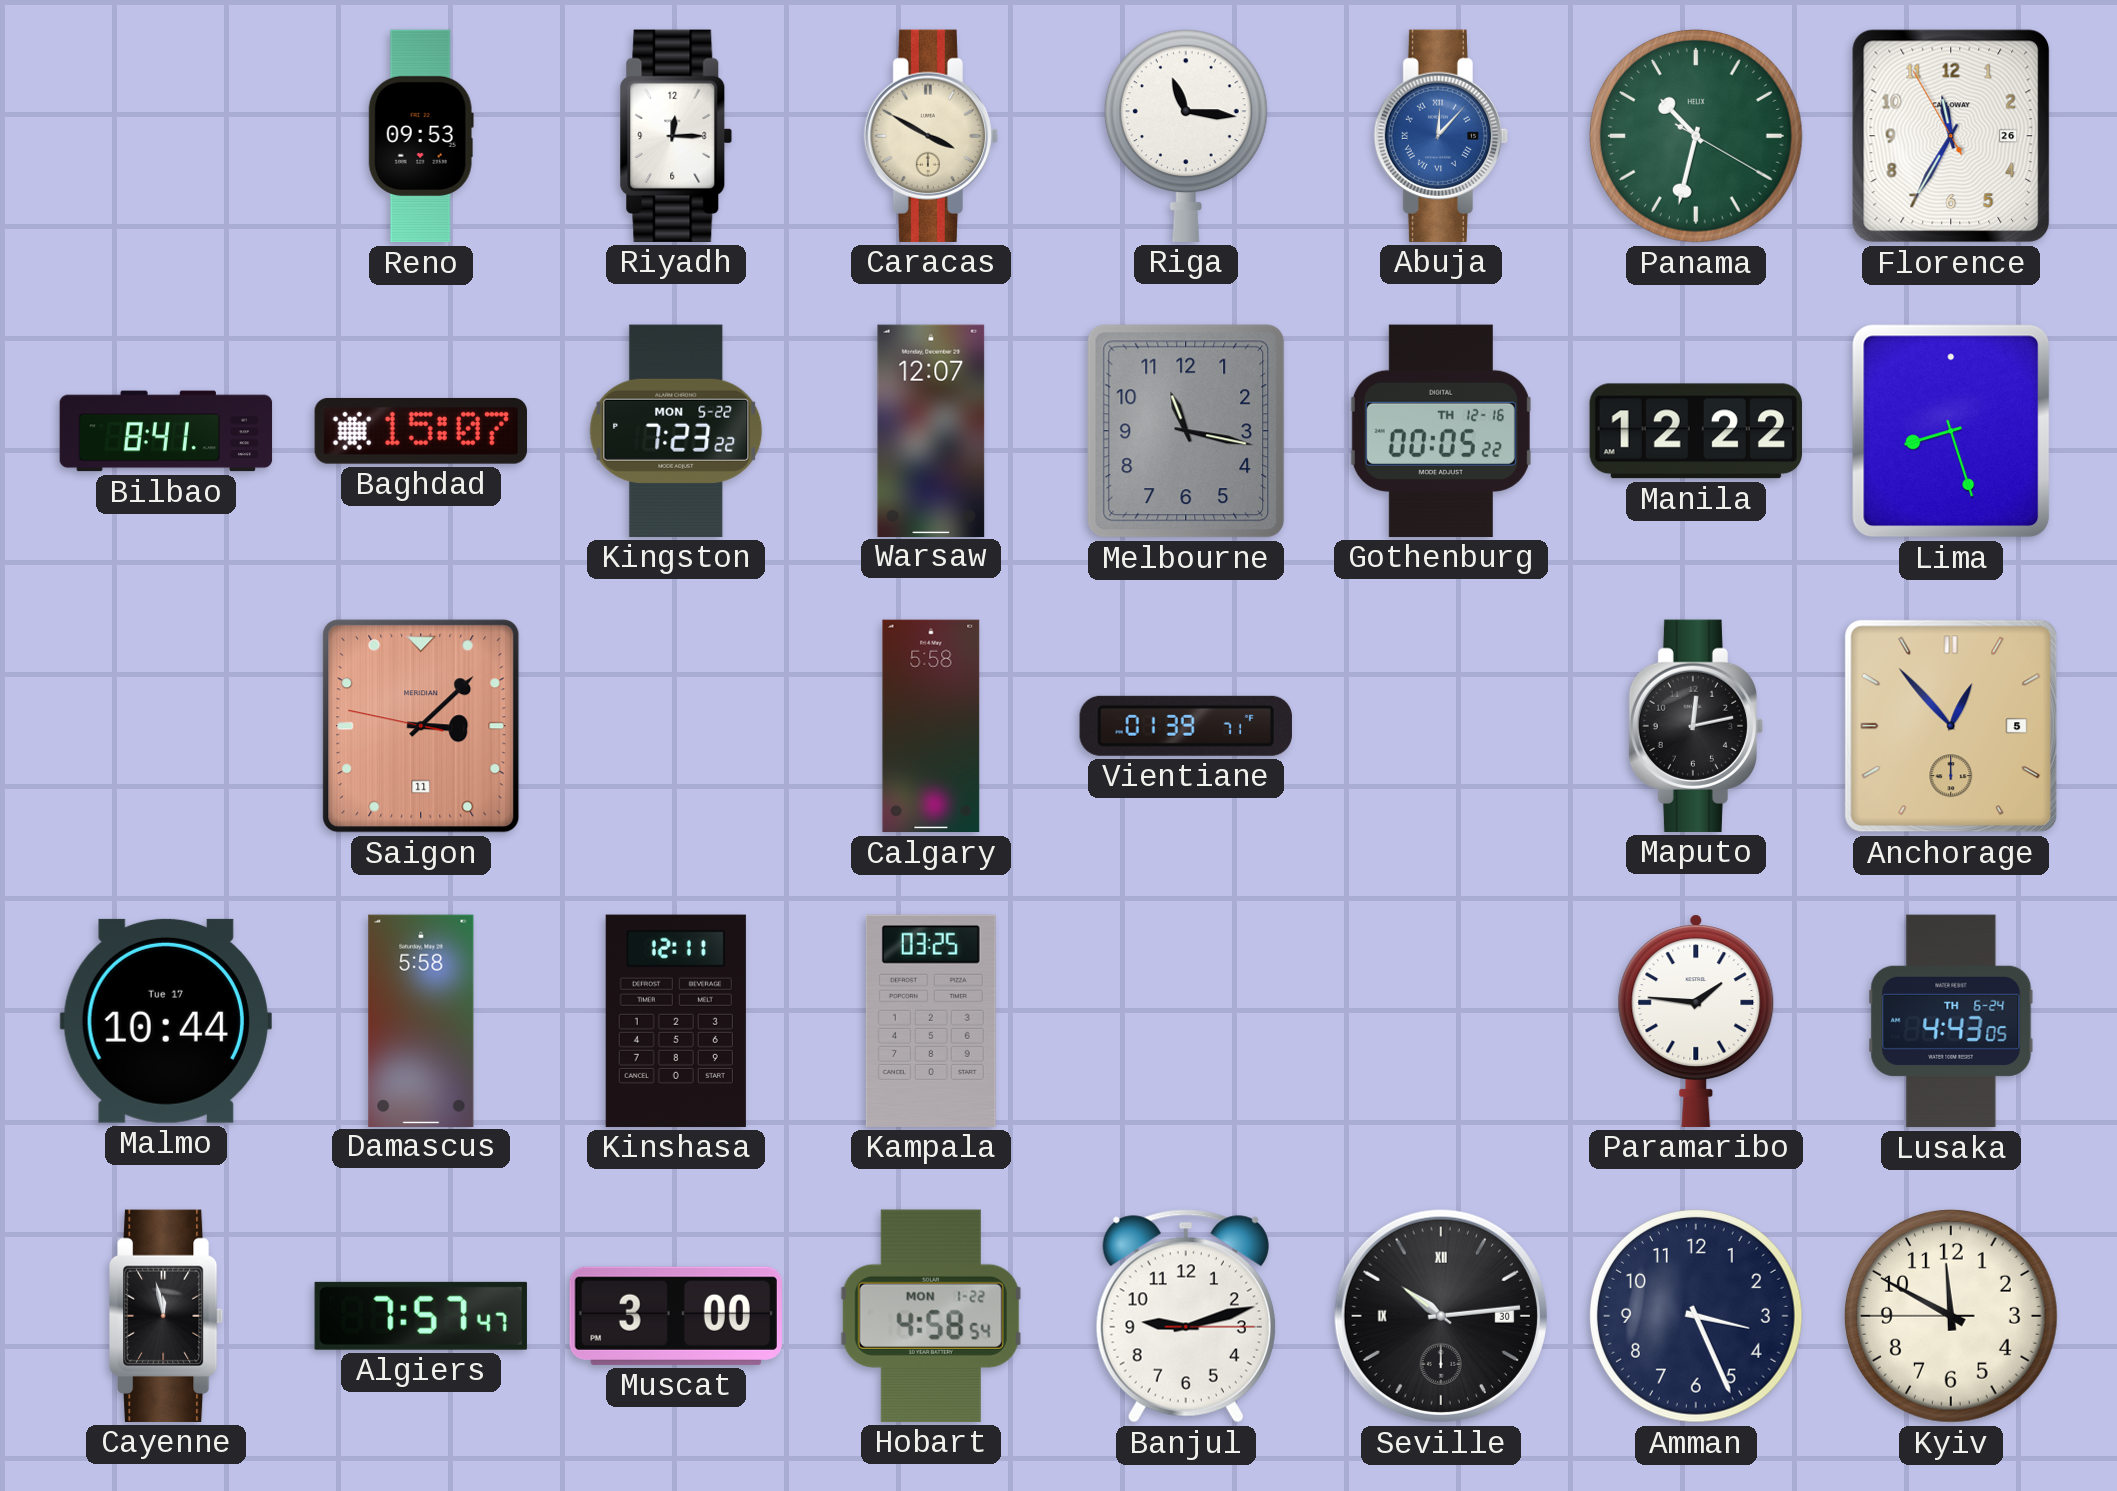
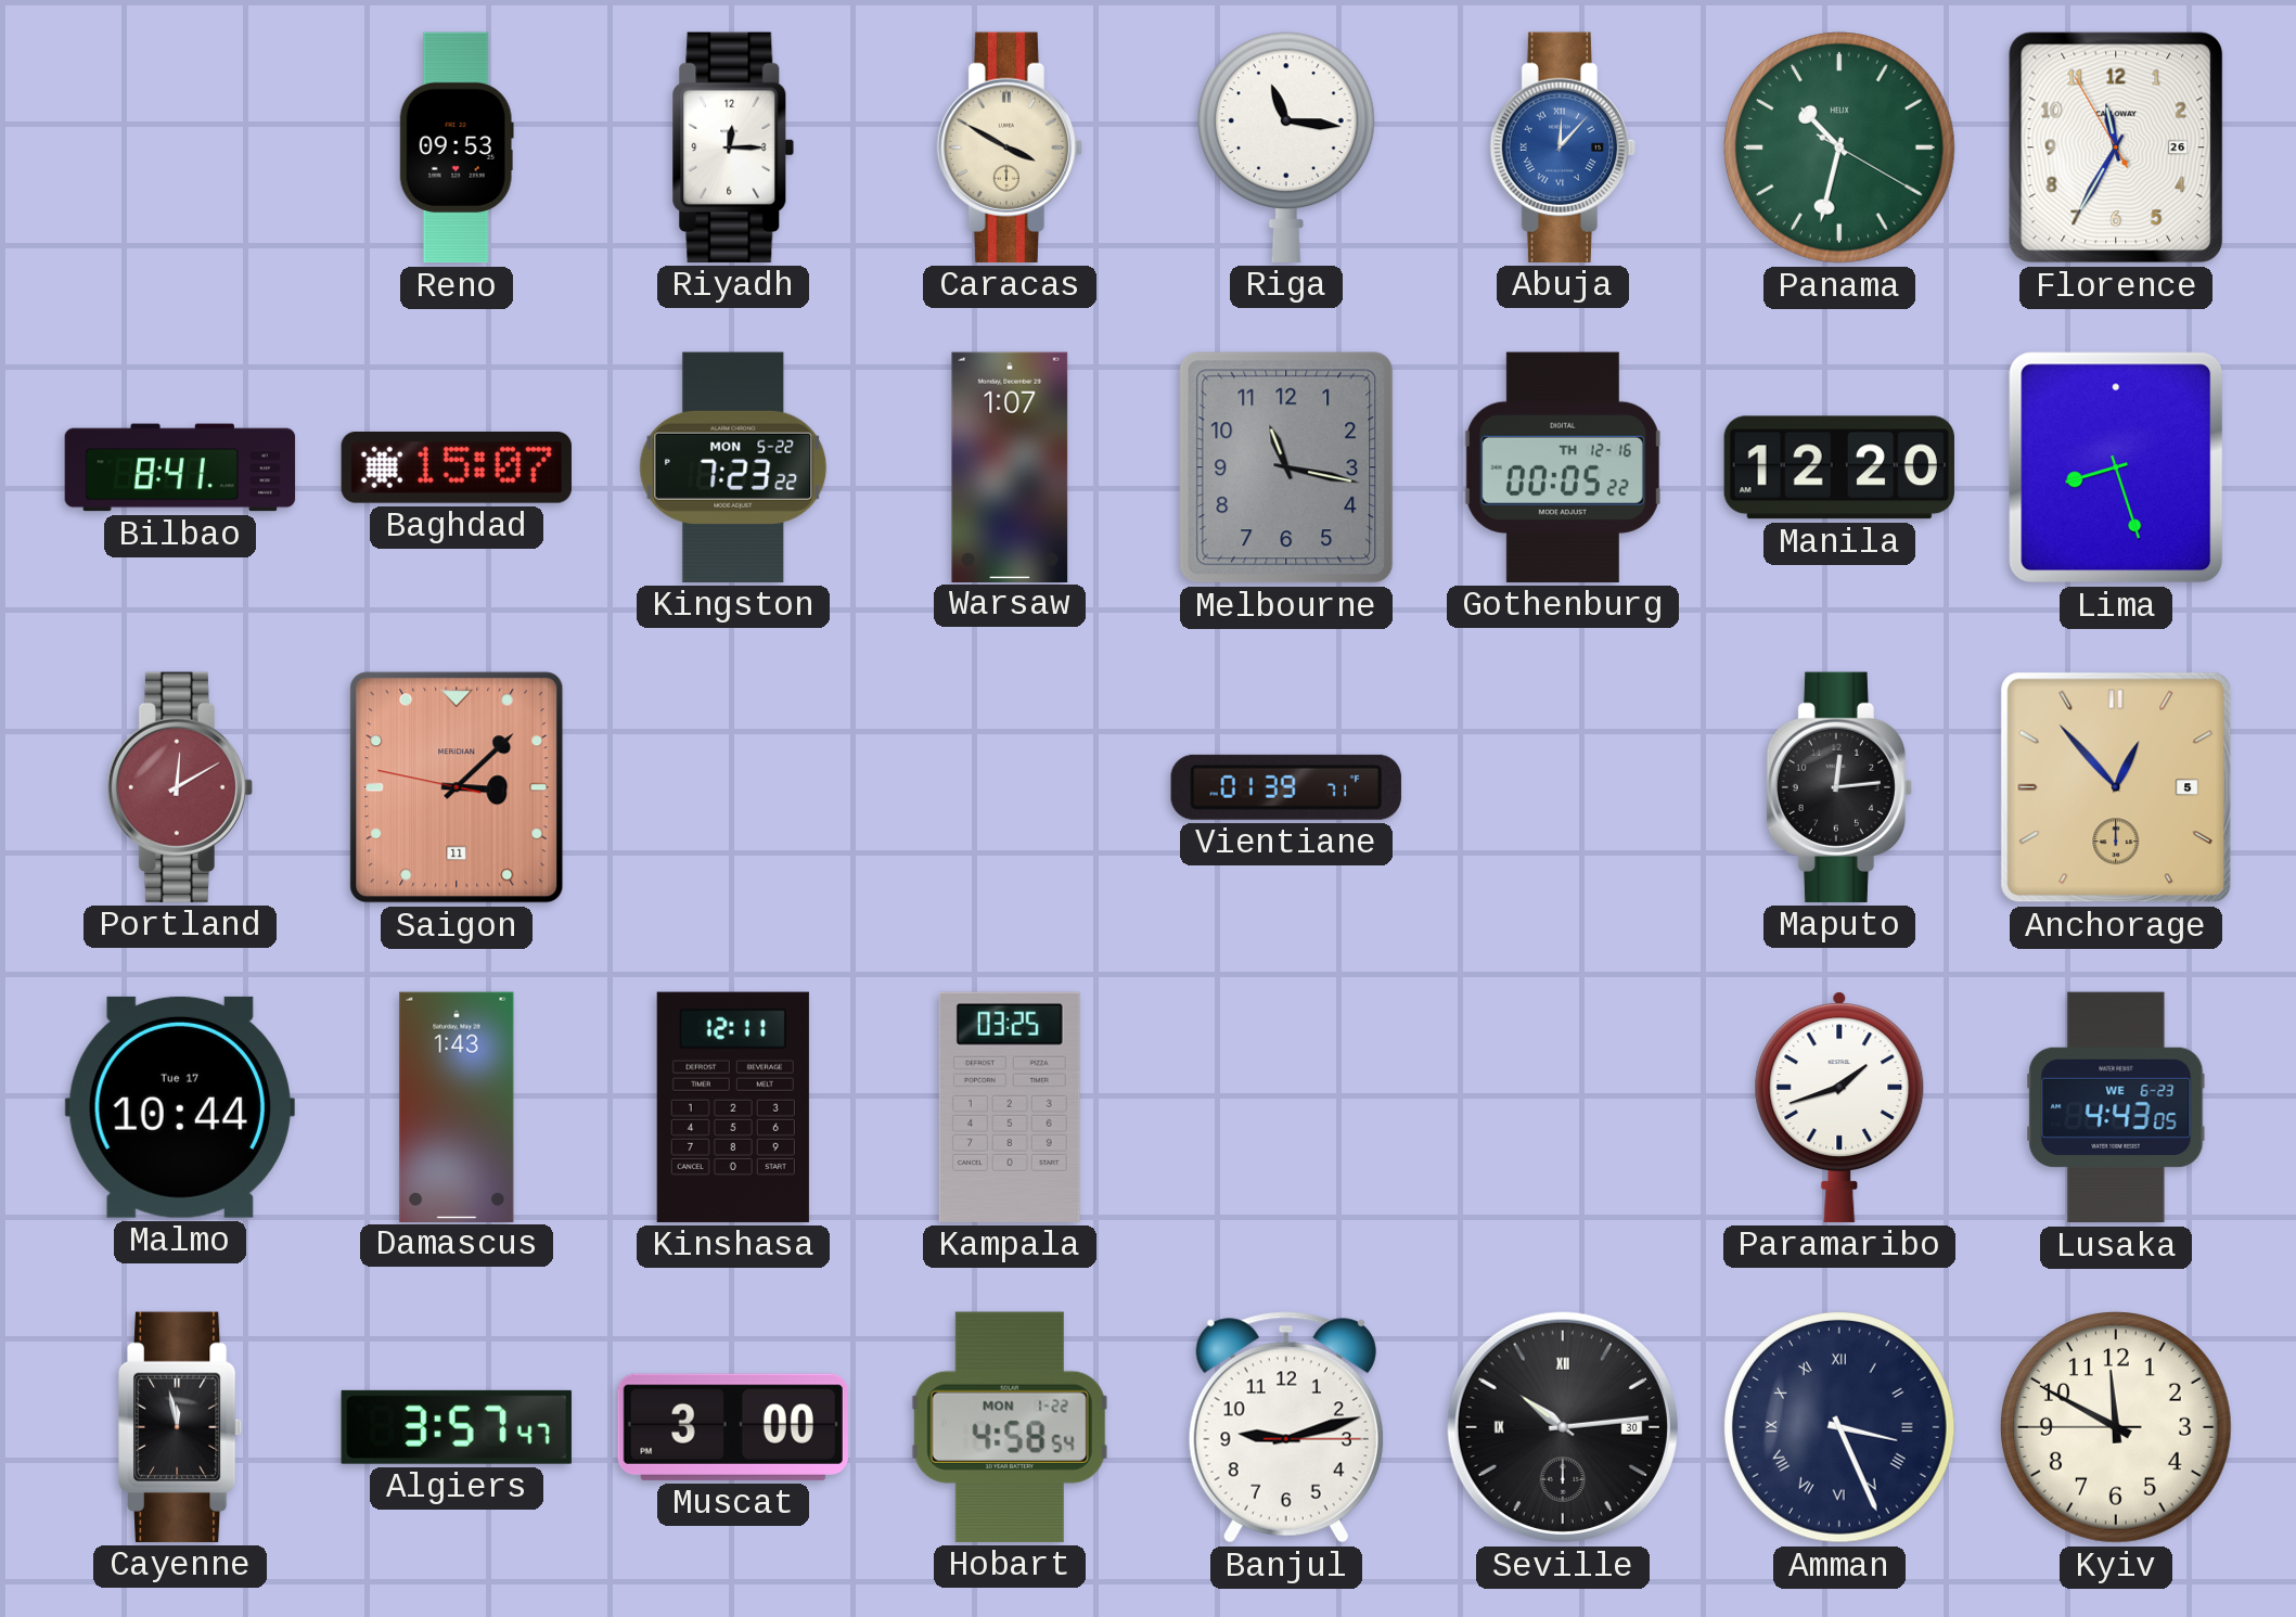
Warsaw: 12:07 -> 1:07 (1010, 466)
Manila: 12:22 -> 12:20 (1839, 467)
Portland: none -> 12:10 (180, 787)
Calgary: 5:58 -> none (931, 726)
Maputo: 12:13 -> 12:14 (1839, 787)
Damascus: 5:58 -> 1:43 (457, 1106)
Paramaribo: 1:46 -> 1:42 (1839, 1107)
Lusaka date: TH 6-24 -> WE 6-23 (2116, 1107)
Algiers: 7:57 -> 3:57 (457, 1427)
Amman numerals: Arabic -> Roman (1839, 1427)
